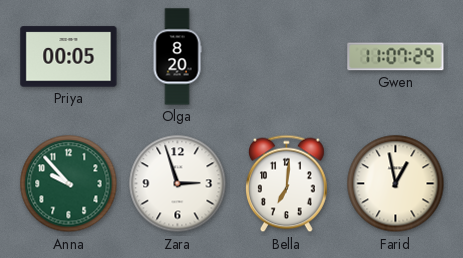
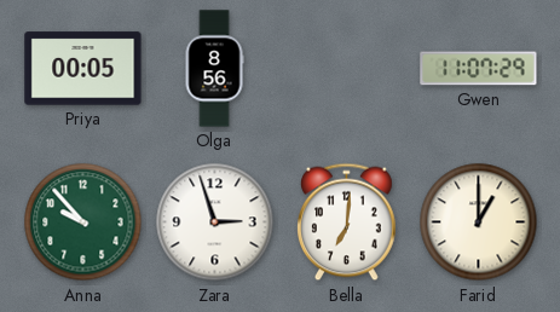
Olga: 8:20 -> 8:56 (214, 69)
Farid: 12:58 -> 1:00 (479, 223)
